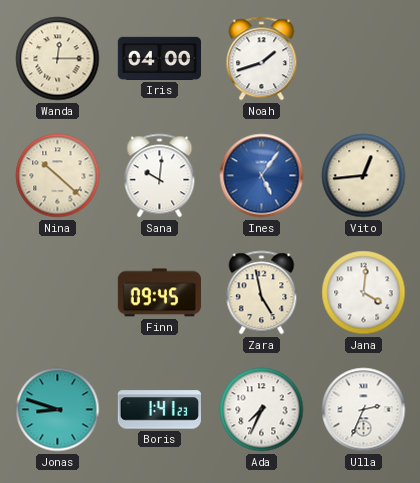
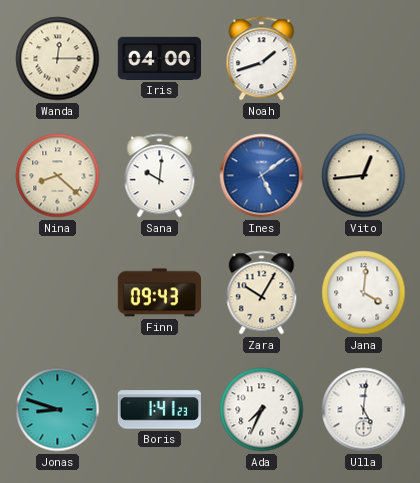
Nina: 10:22 -> 8:22 (58, 176)
Ines: 5:06 -> 5:09 (262, 176)
Finn: 09:45 -> 09:43 (159, 293)
Zara: 4:58 -> 10:05 (262, 293)
Ulla: 2:34 -> 5:01 (364, 410)
